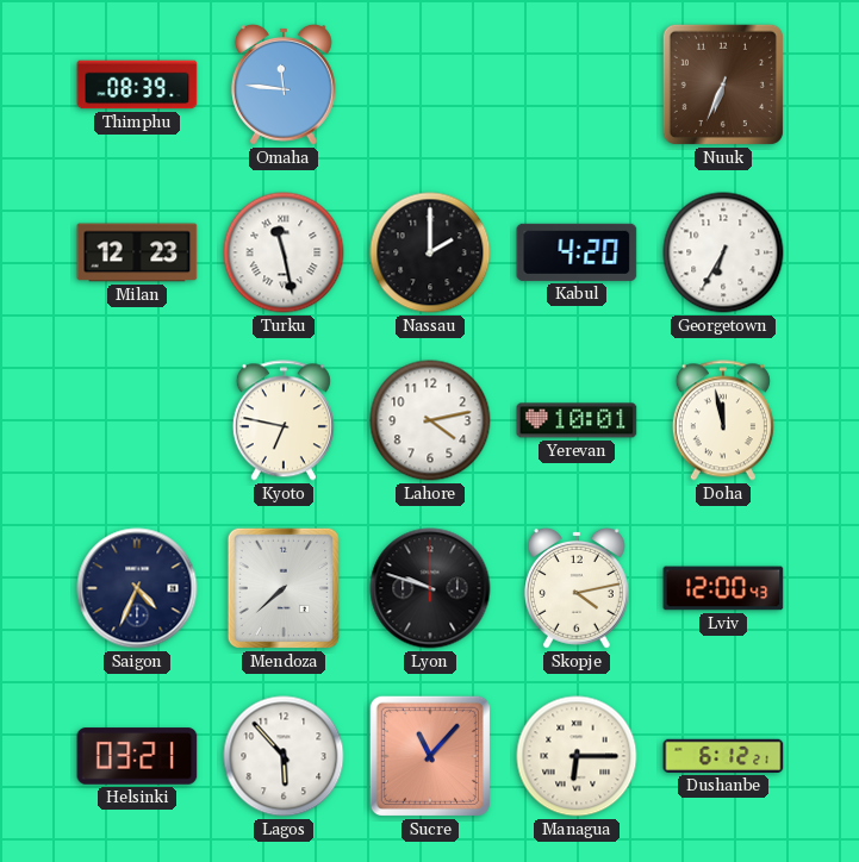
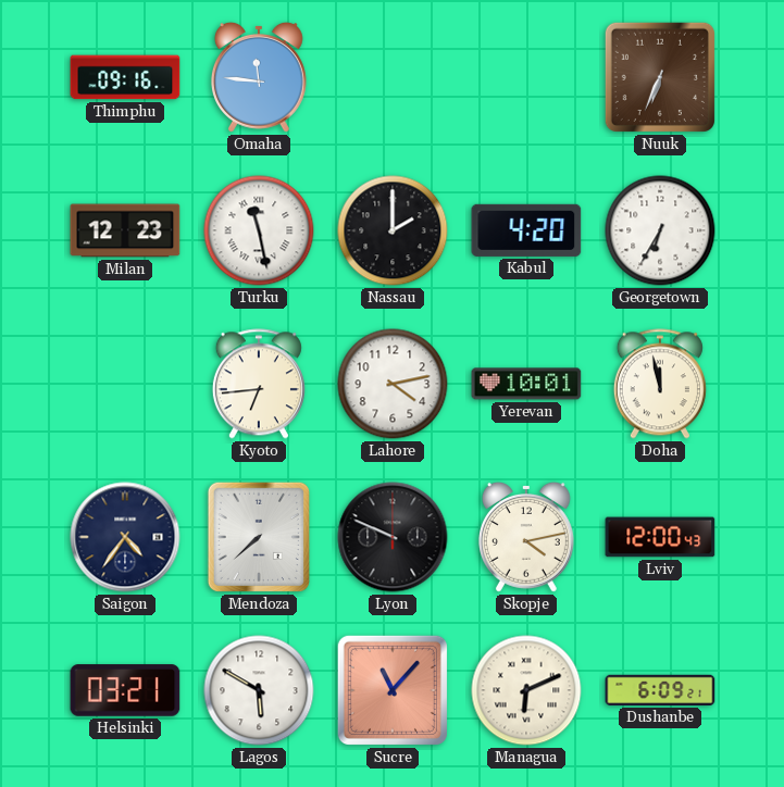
Thimphu: 08:39 -> 09:16 (125, 77)
Kyoto: 6:47 -> 6:44 (259, 384)
Saigon: 4:34 -> 4:36 (125, 537)
Lyon: 9:48 -> 9:49 (393, 537)
Lagos: 5:53 -> 5:50 (259, 690)
Managua: 6:15 -> 6:11 (526, 690)
Dushanbe: 6:12 -> 6:09 (660, 690)
